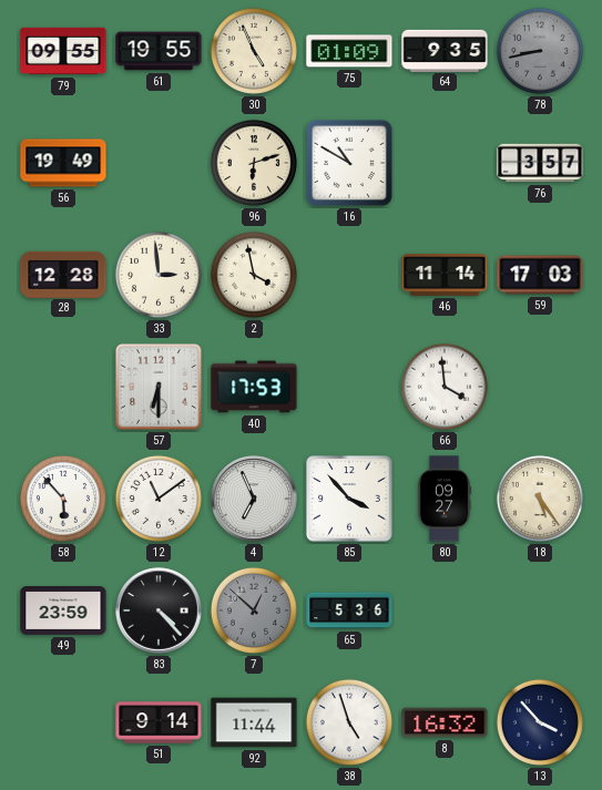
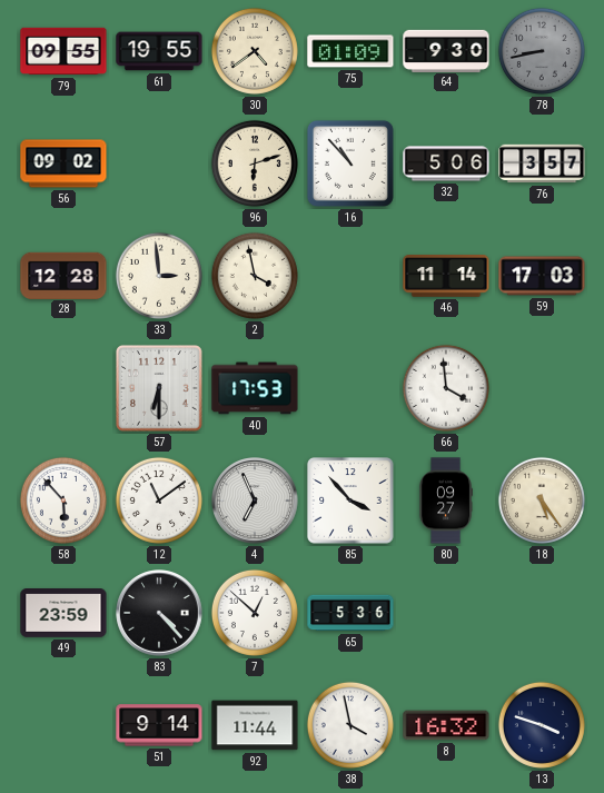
30: 4:56 -> 4:39 (255, 51)
64: 9:35 -> 9:30 (446, 50)
56: 19:49 -> 09:02 (63, 163)
16: 10:50 -> 10:53 (350, 163)
32: none -> 5:06 (446, 163)
7 dial: grey -> white (255, 613)
38: 4:57 -> 3:58 (350, 725)
13: 3:53 -> 3:48 (542, 725)
